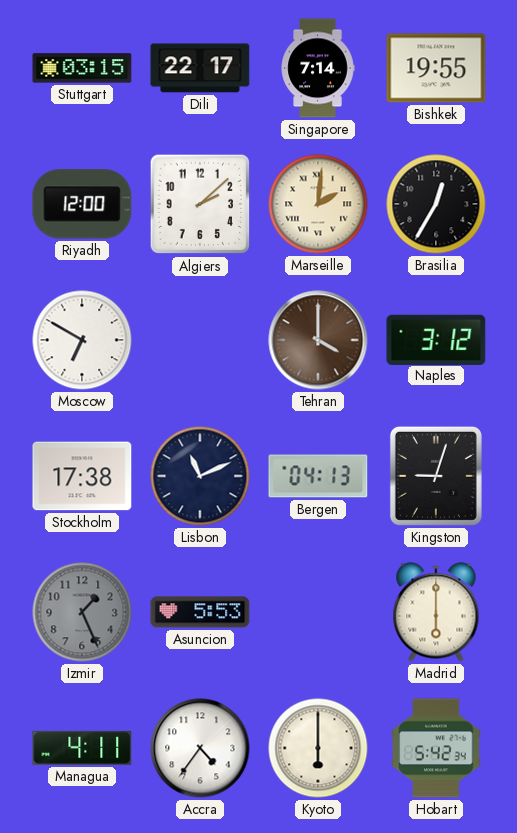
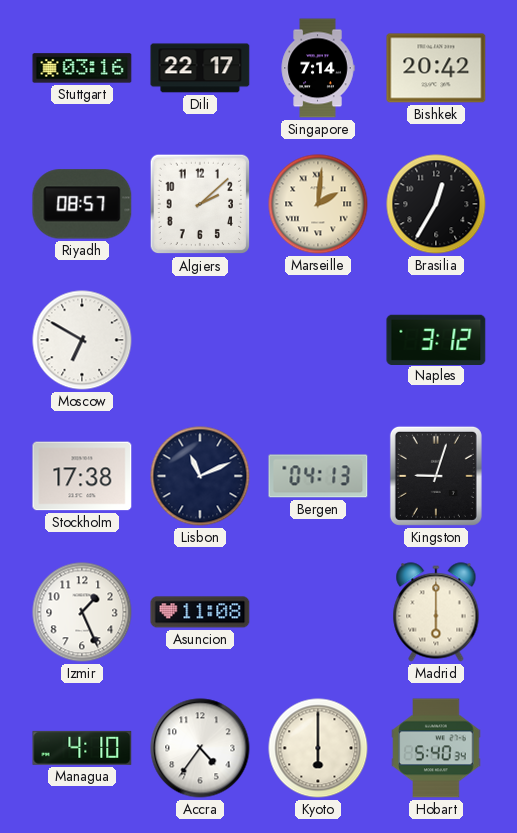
Stuttgart: 03:15 -> 03:16 (82, 68)
Bishkek: 19:55 -> 20:42 (436, 68)
Riyadh: 12:00 -> 08:57 (82, 204)
Tehran: 4:00 -> none (318, 340)
Izmir dial: grey -> white (82, 612)
Asuncion: 5:53 -> 11:08 (200, 612)
Managua: 4:11 -> 4:10 (82, 748)
Hobart: 5:42 -> 5:40 (436, 748)
